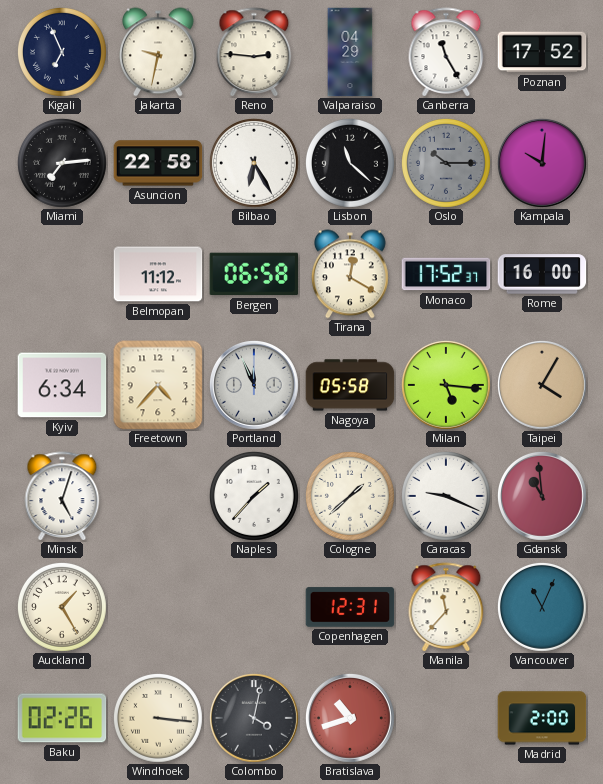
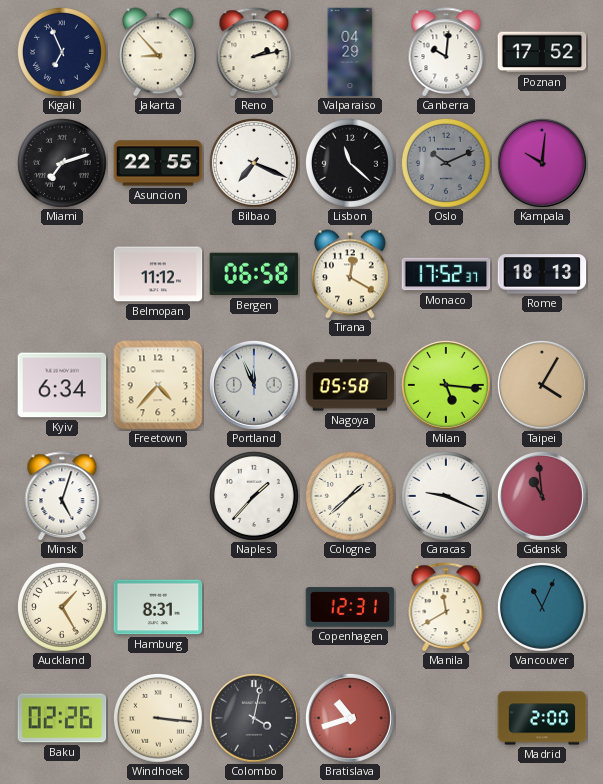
Jakarta: 9:32 -> 8:53 (158, 52)
Reno: 2:46 -> 2:13 (254, 52)
Canberra: 11:25 -> 10:01 (446, 52)
Miami: 7:14 -> 7:12 (62, 163)
Asuncion: 22:58 -> 22:55 (158, 163)
Bilbao: 6:25 -> 7:19 (254, 163)
Oslo: 10:15 -> 10:11 (446, 163)
Rome: 16:00 -> 18:13 (542, 274)
Hamburg: none -> 8:31 (158, 607)
Manila: 11:37 -> 11:40 (446, 607)
